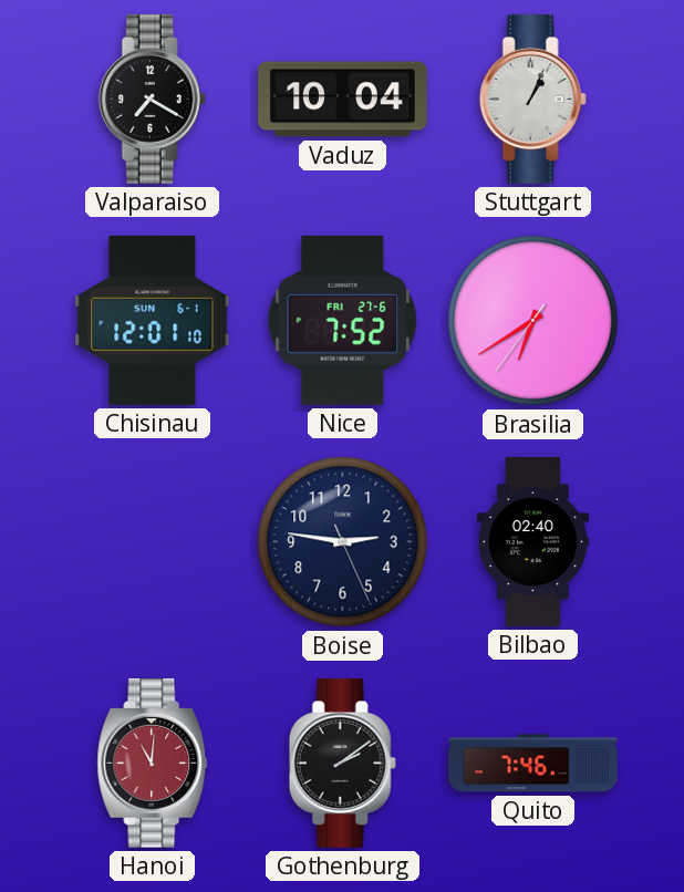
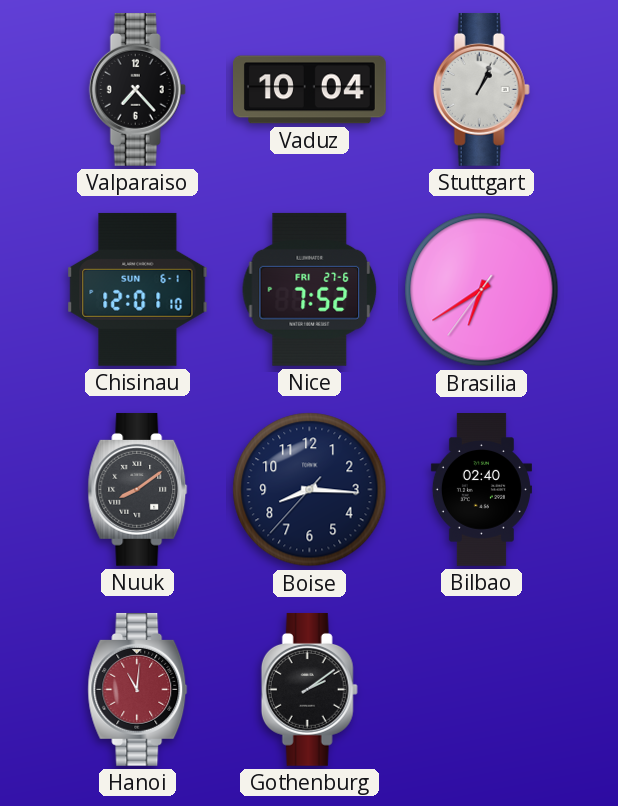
Valparaiso: 7:20 -> 7:23 (137, 89)
Nuuk: none -> 8:09 (138, 489)
Boise: 2:46 -> 8:15 (310, 490)
Quito: 7:46 -> none (533, 764)
